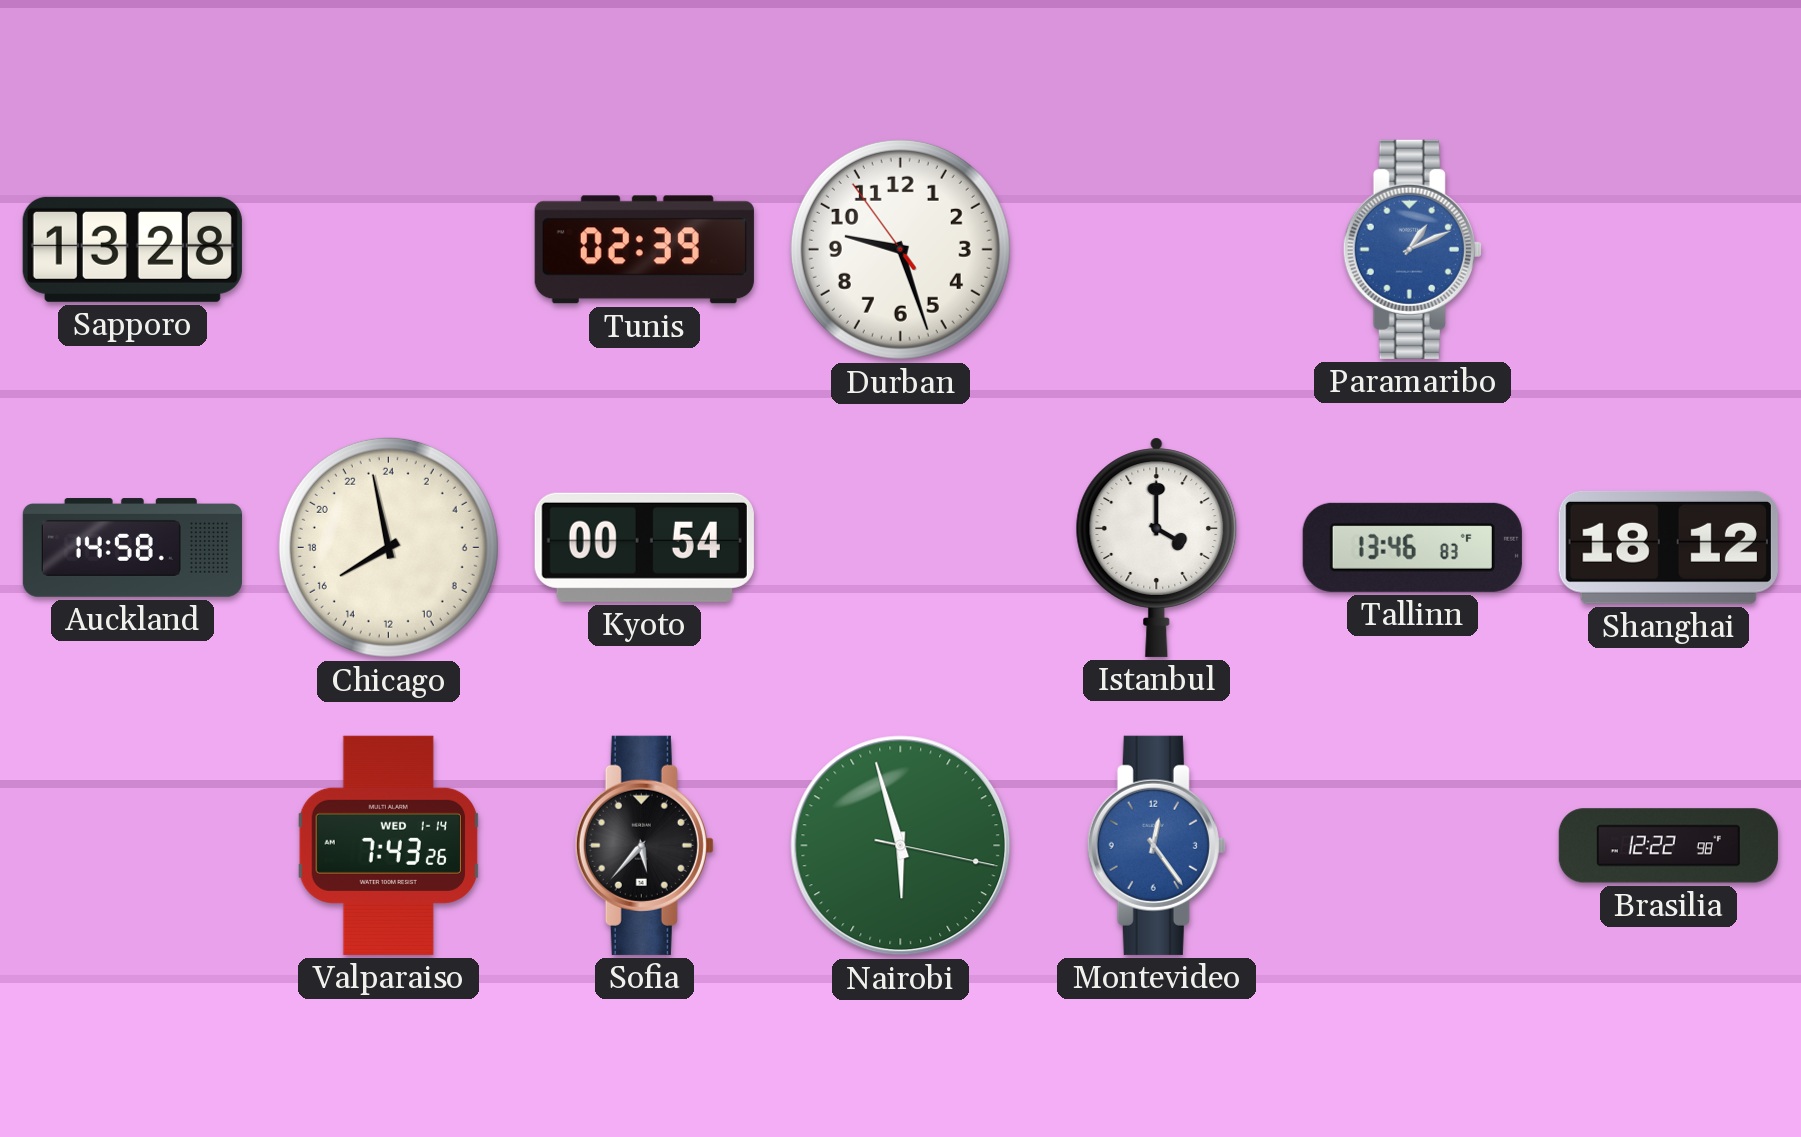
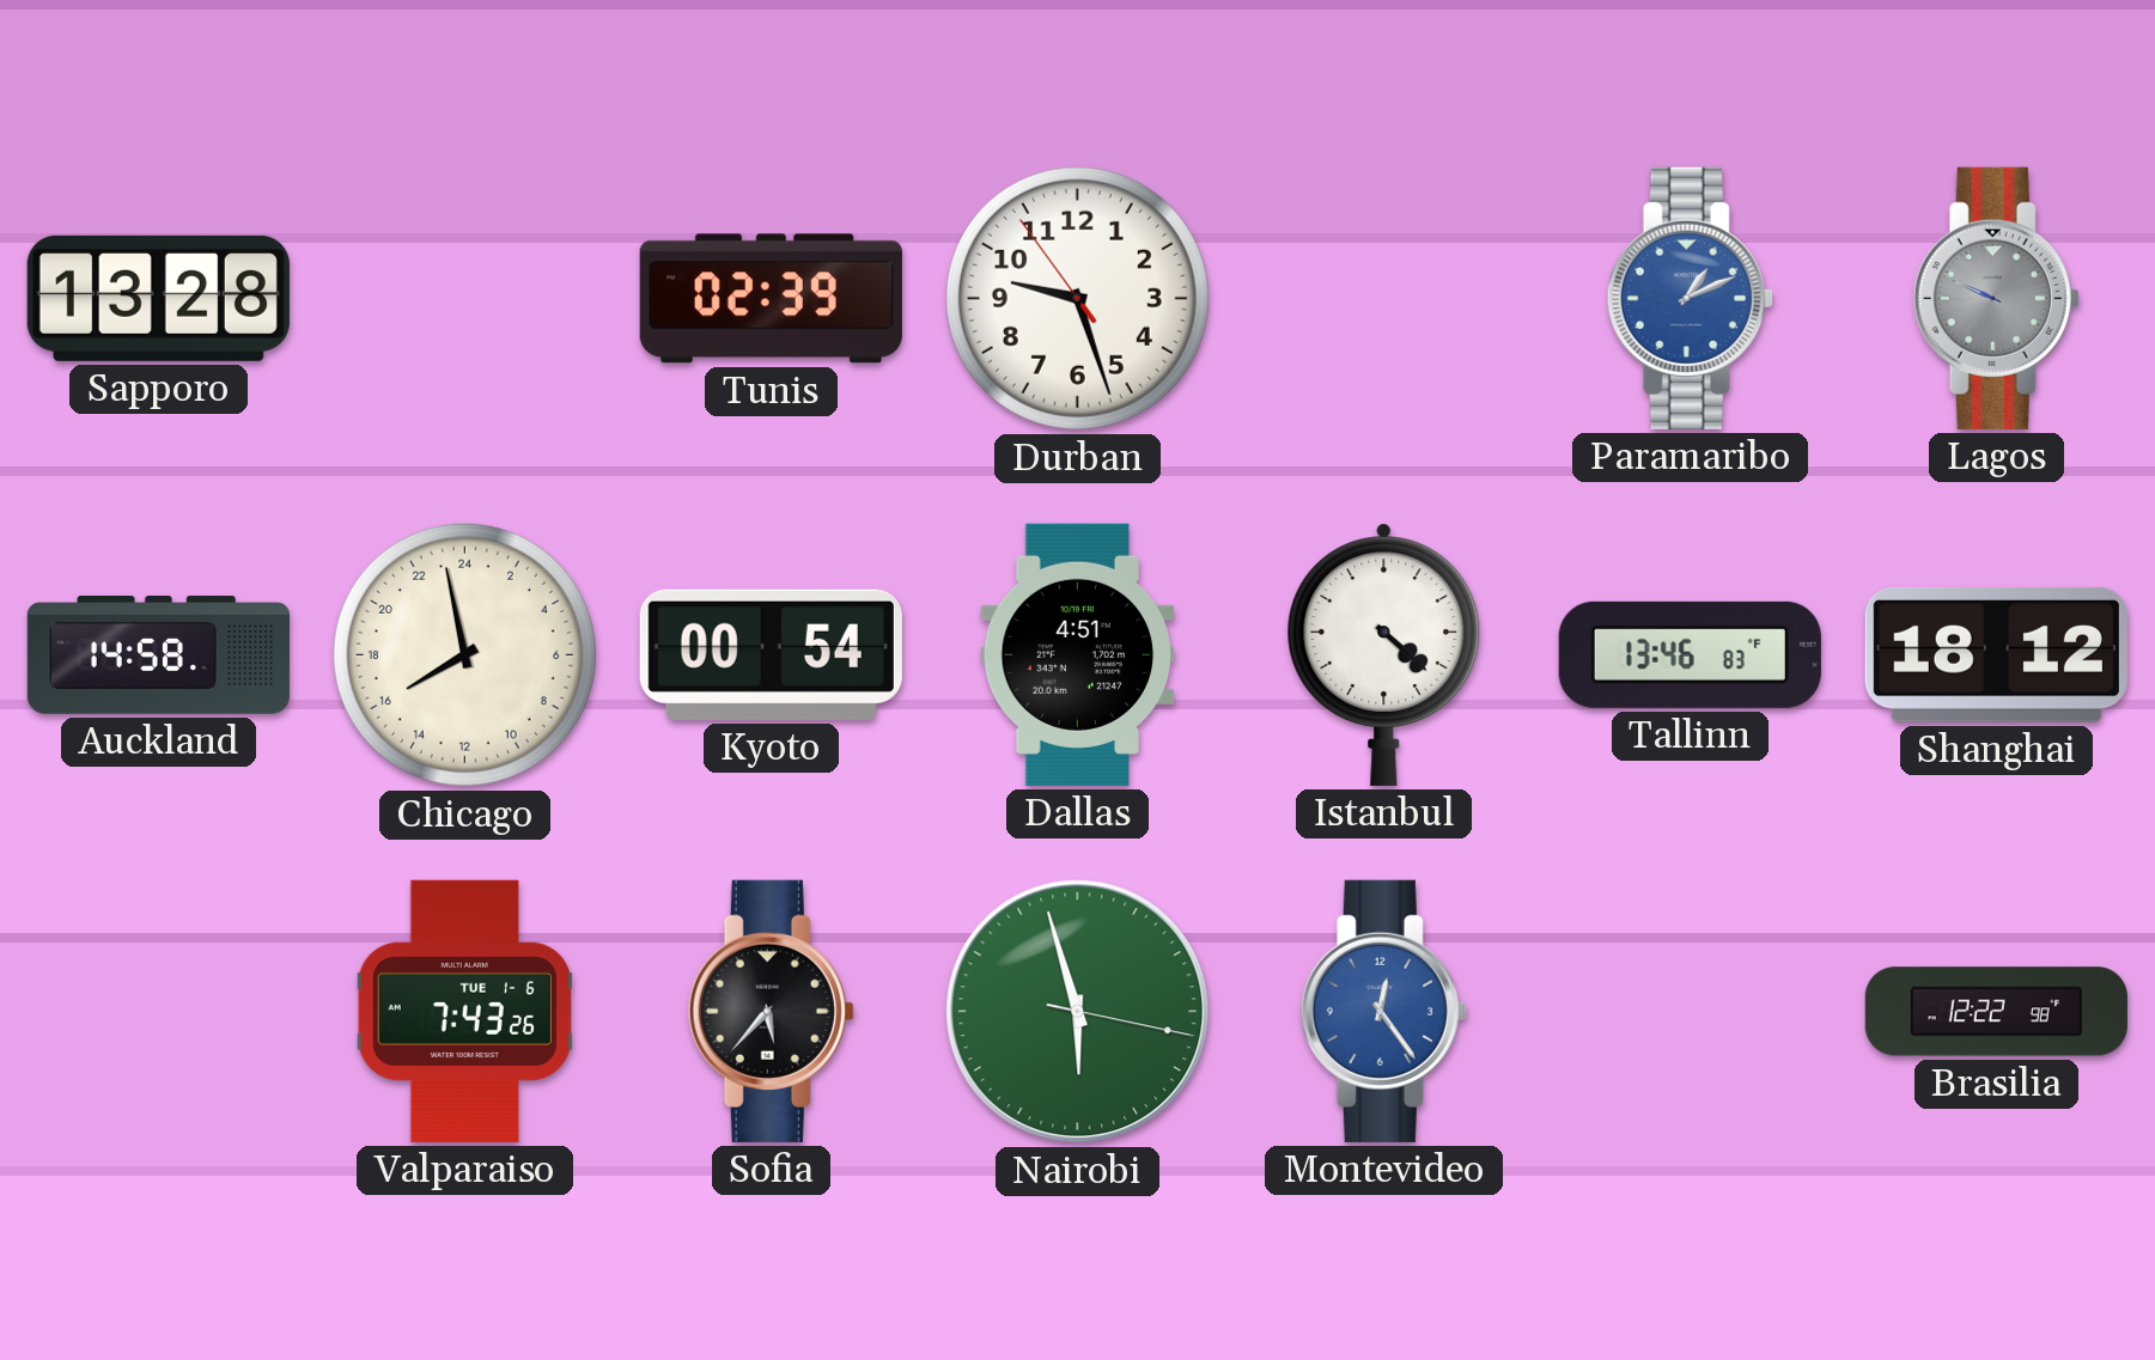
Lagos: none -> 9:49 (1996, 298)
Dallas: none -> 4:51 (1078, 654)
Istanbul: 4:00 -> 4:22 (1384, 654)
Valparaiso date: WED 1-14 -> TUE 1-6 (464, 1011)
